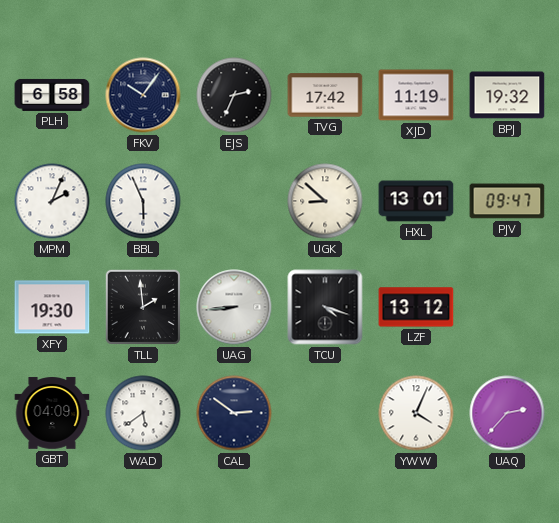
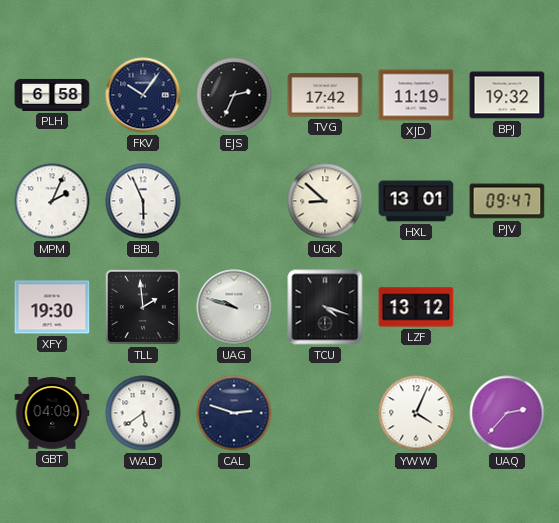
UAG: 8:44 -> 9:48 (234, 307)
CAL: 2:51 -> 2:48 (234, 413)
